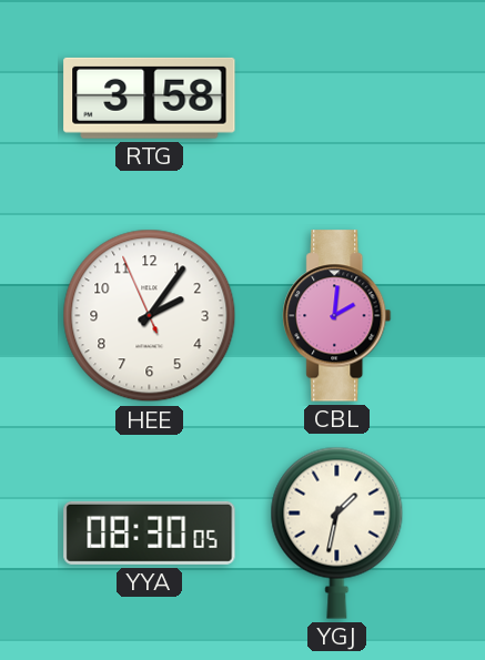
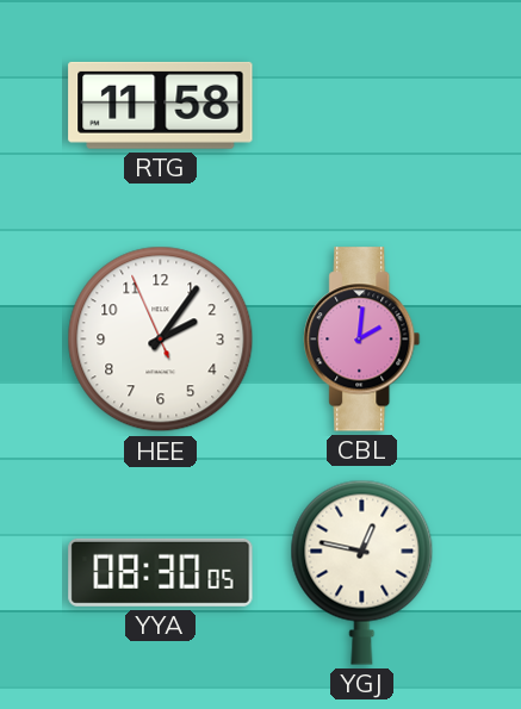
RTG: 3:58 -> 11:58 (161, 105)
YGJ: 1:32 -> 12:47 (362, 572)
